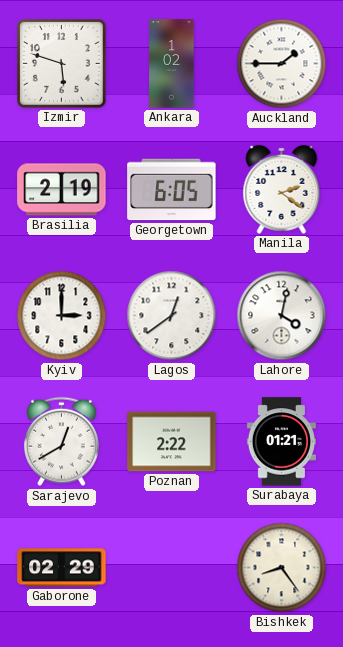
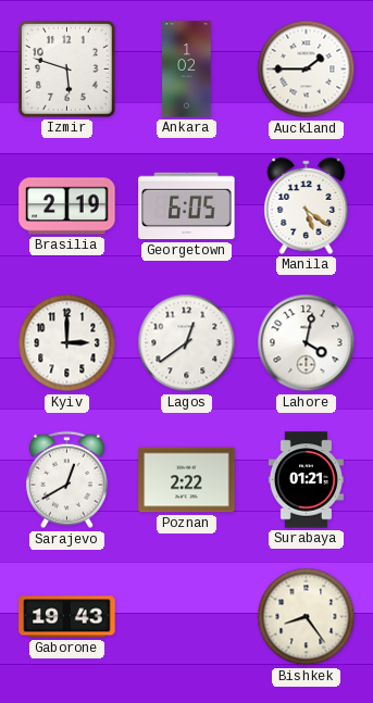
Manila: 2:21 -> 5:21 (307, 205)
Gaborone: 02:29 -> 19:43 (67, 617)
